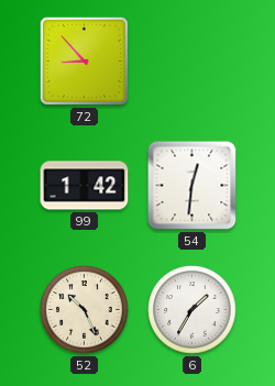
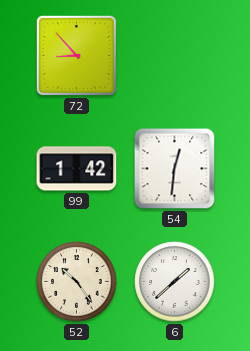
52: 10:26 -> 10:24 (77, 282)
6: 1:35 -> 1:38 (175, 282)
